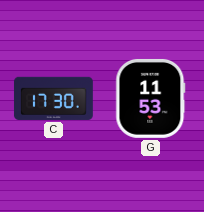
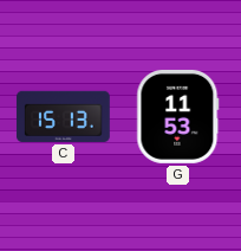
C: 17:30 -> 15:13 (63, 116)
